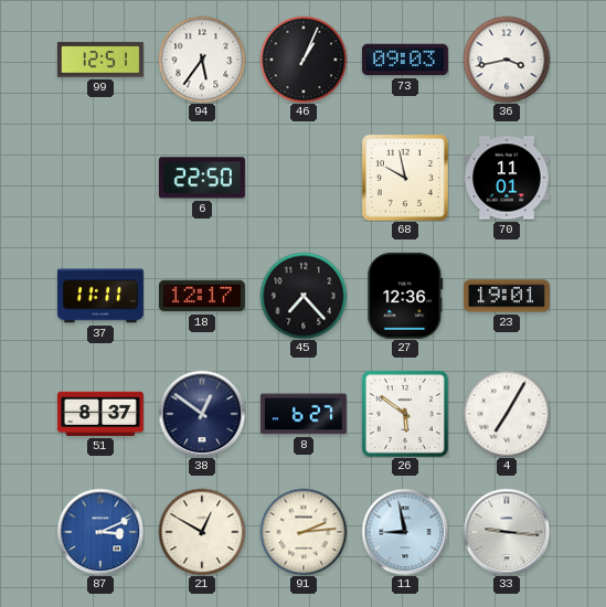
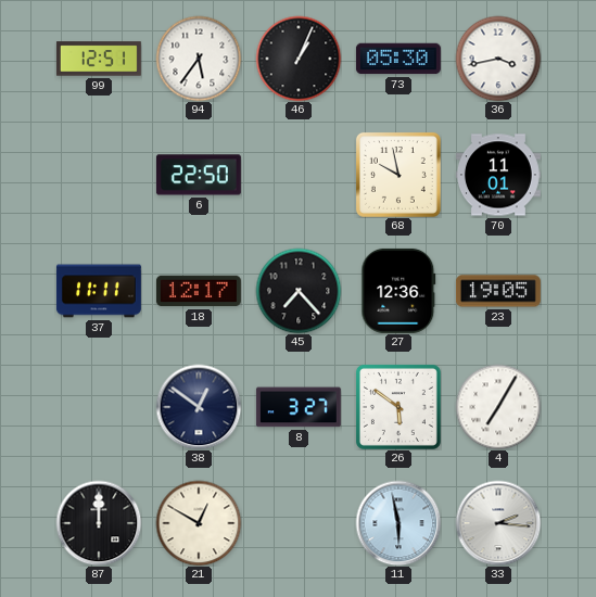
73: 09:03 -> 05:30 (398, 59)
23: 19:01 -> 19:05 (498, 291)
51: 8:37 -> none (100, 414)
8: 6:27 -> 3:27 (299, 407)
87: 3:11 -> 12:00 (99, 523)
87 dial: blue -> black (99, 523)
91: 2:14 -> none (304, 532)
11: 8:58 -> 5:58 (398, 523)
33: 9:16 -> 2:16 (498, 523)
